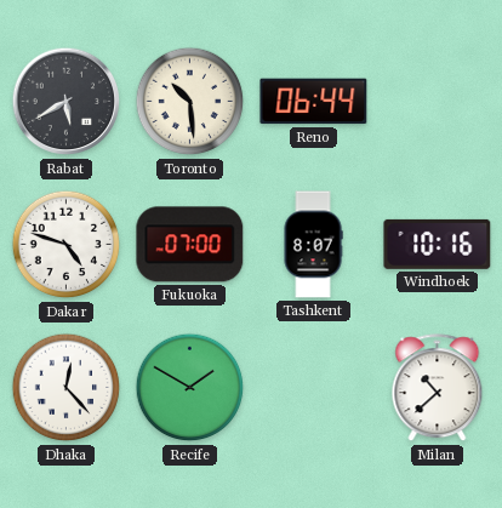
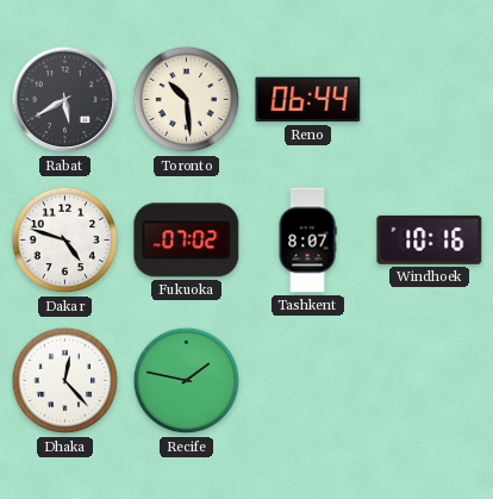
Fukuoka: 07:00 -> 07:02 (187, 241)
Recife: 1:50 -> 1:47 (187, 381)
Milan: 10:38 -> none (438, 388)
